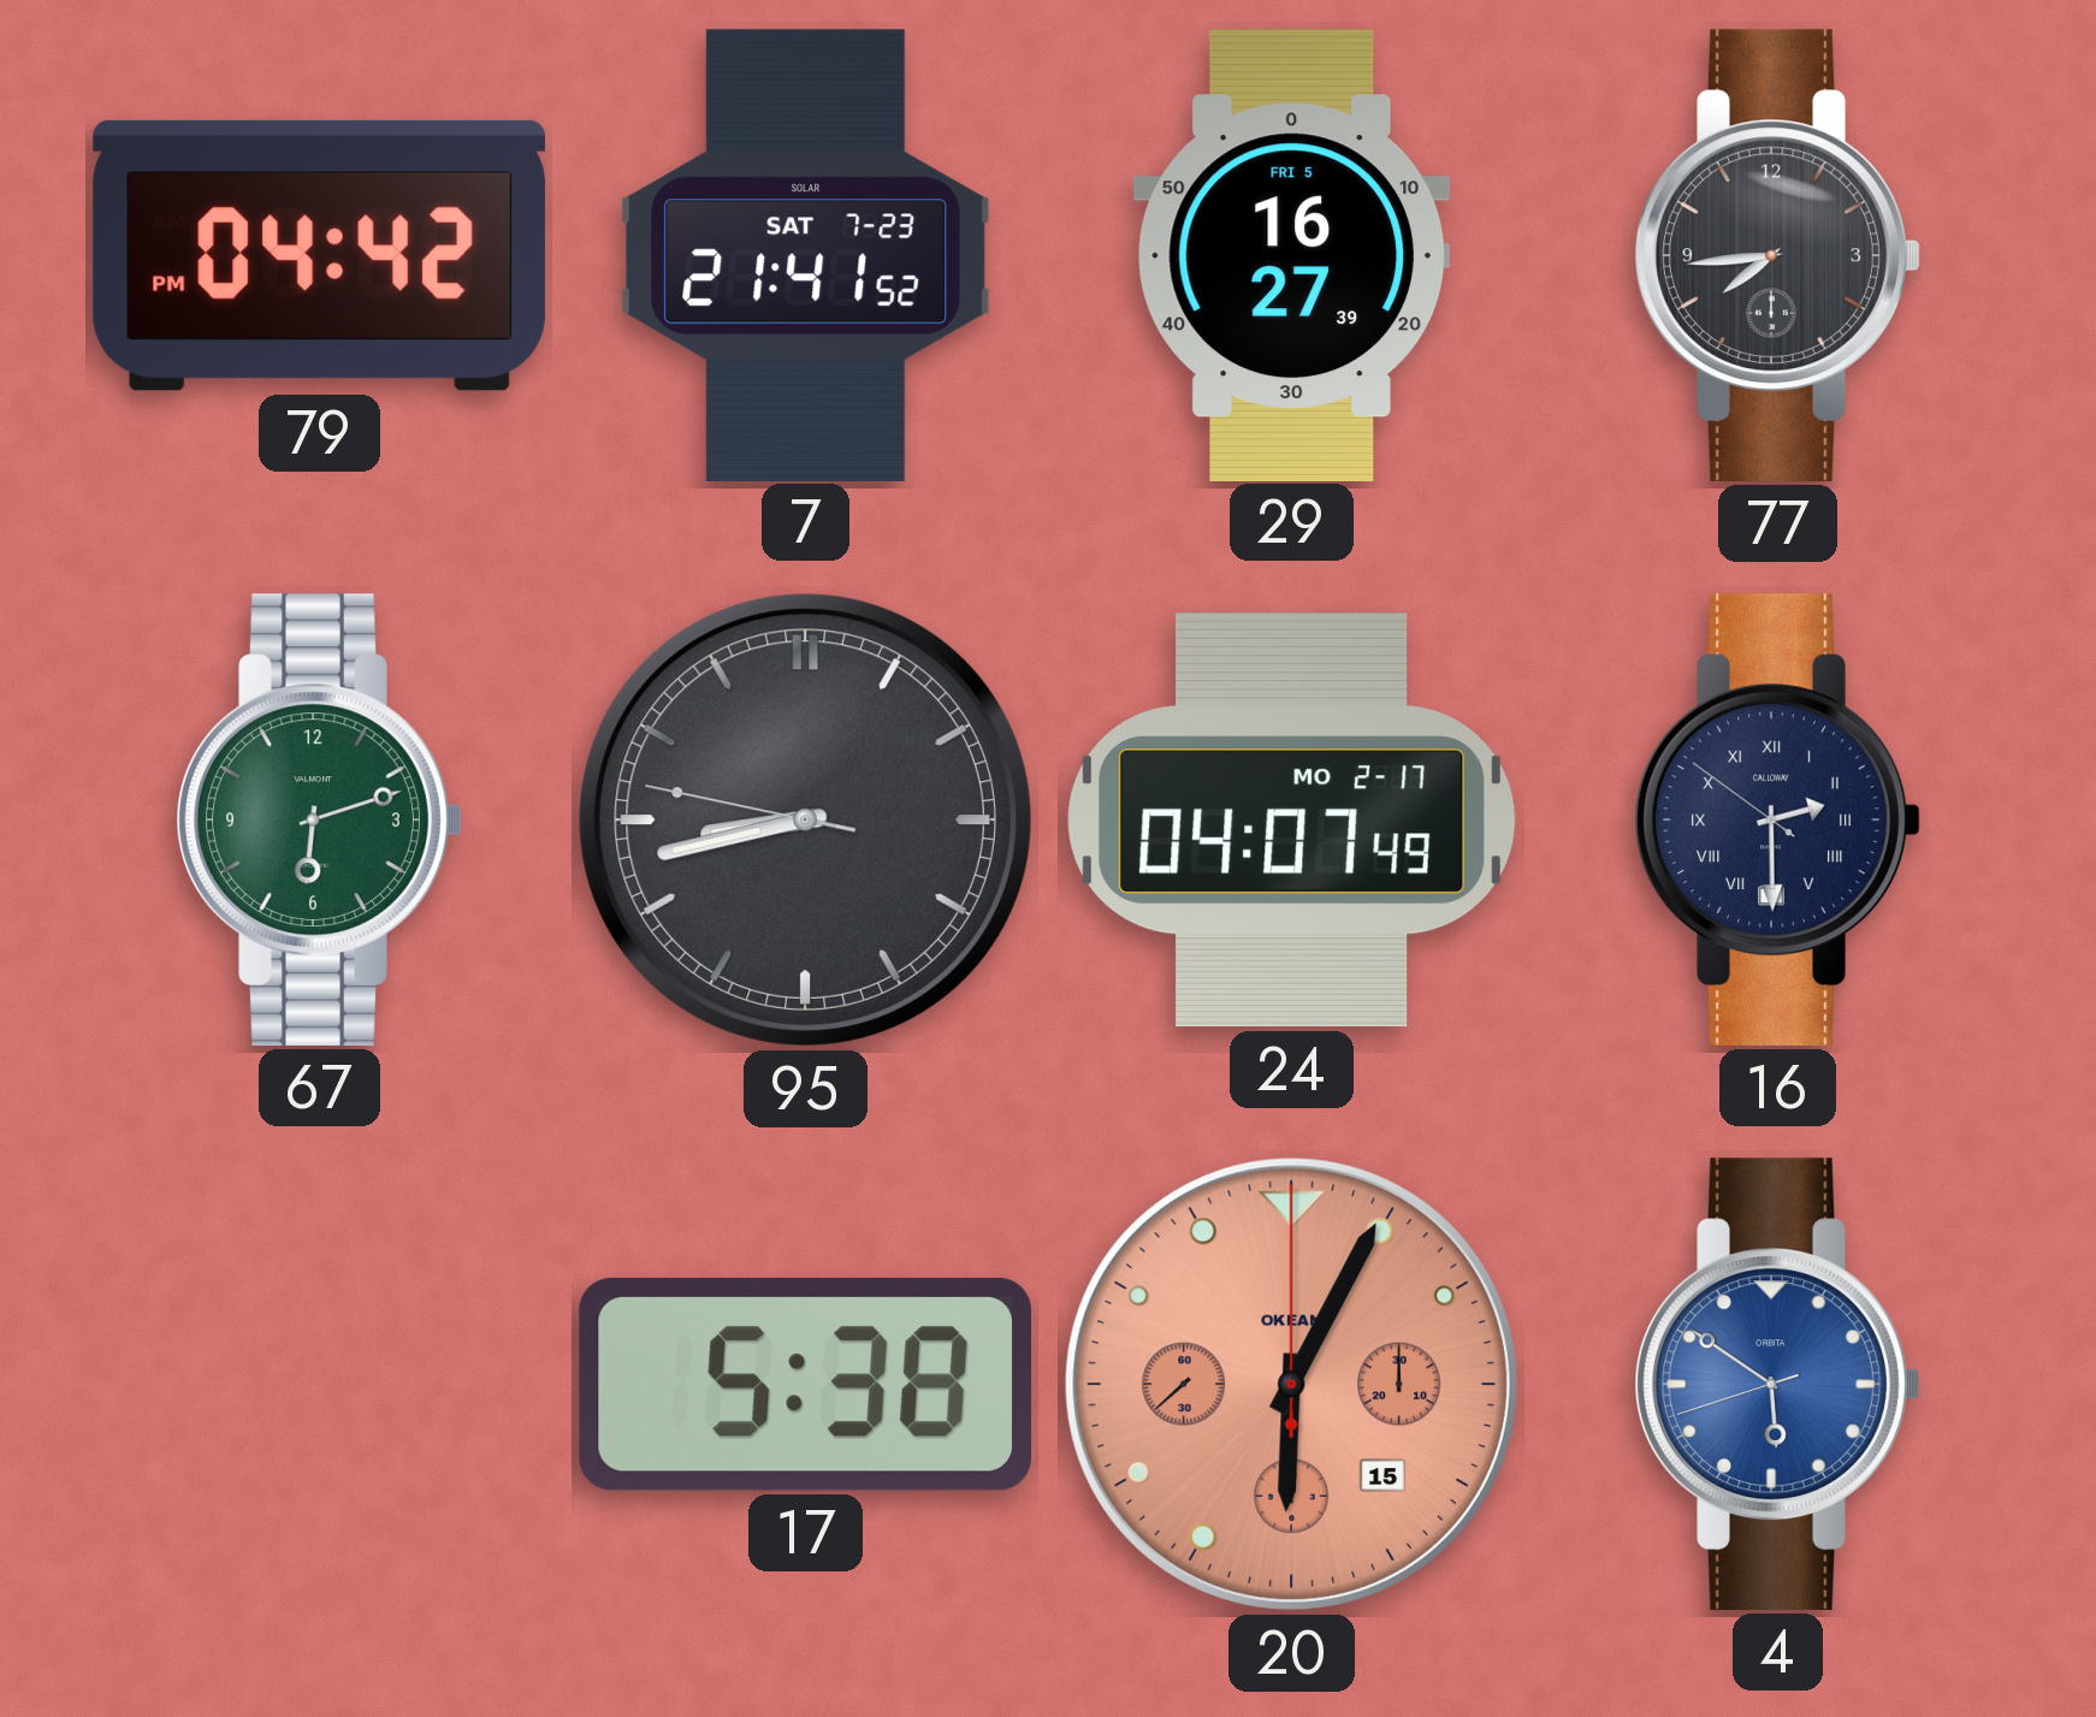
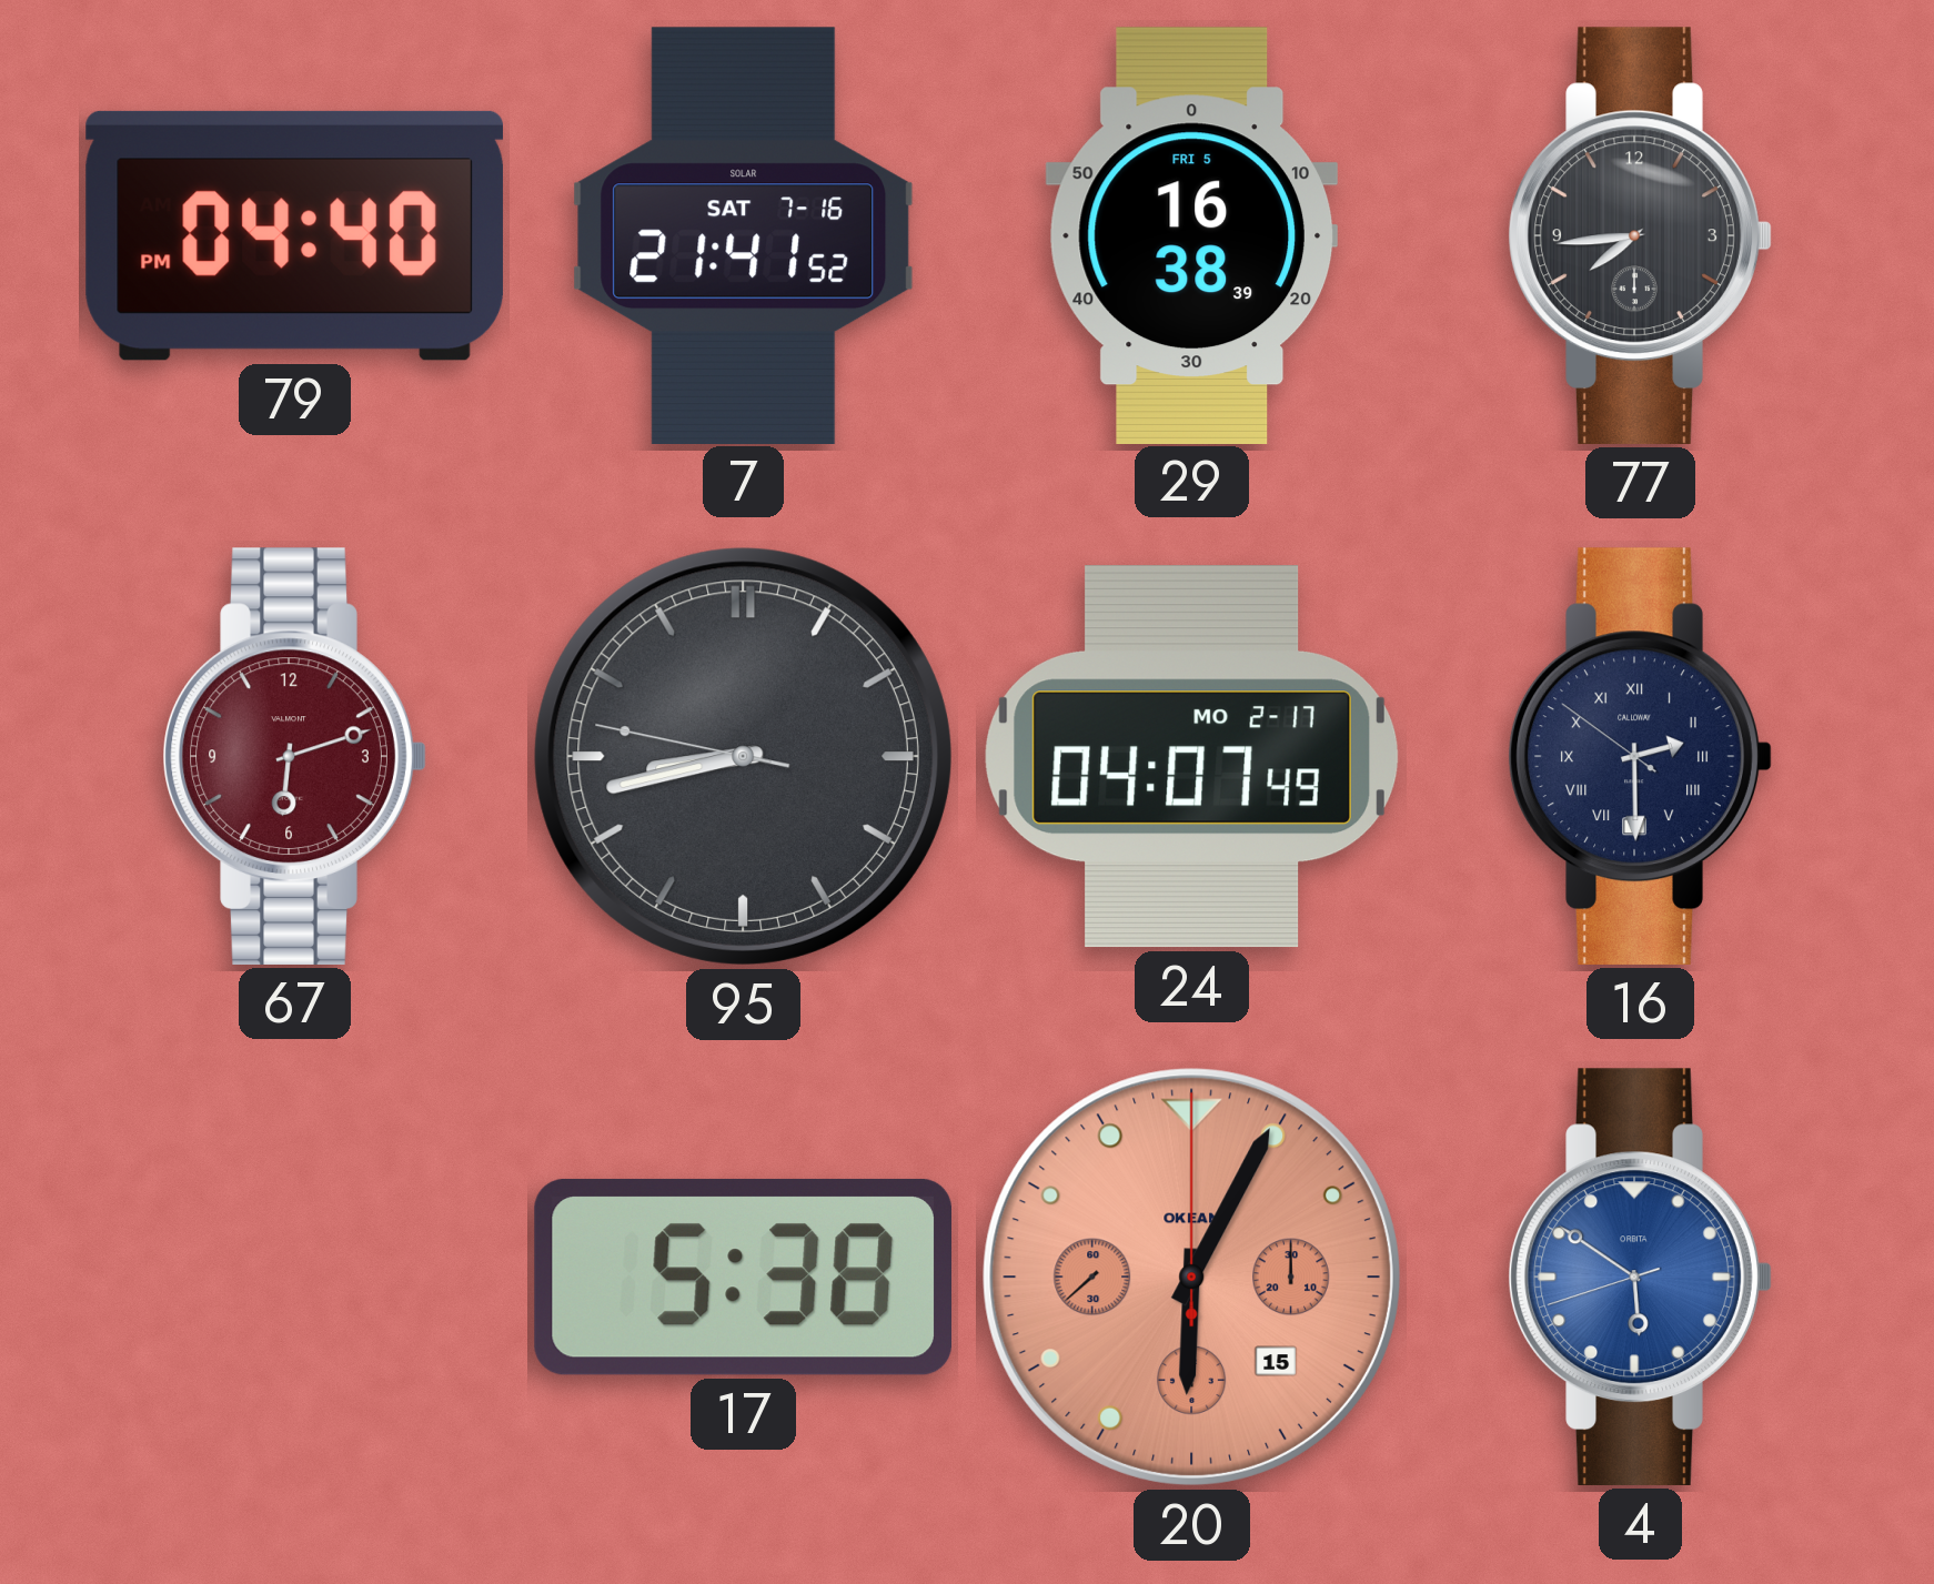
79: 04:42 -> 04:40 (294, 235)
7 date: SAT 7-23 -> SAT 7-16 (744, 235)
29: 16:27 -> 16:38 (1191, 235)
67 dial: green -> burgundy (294, 756)
